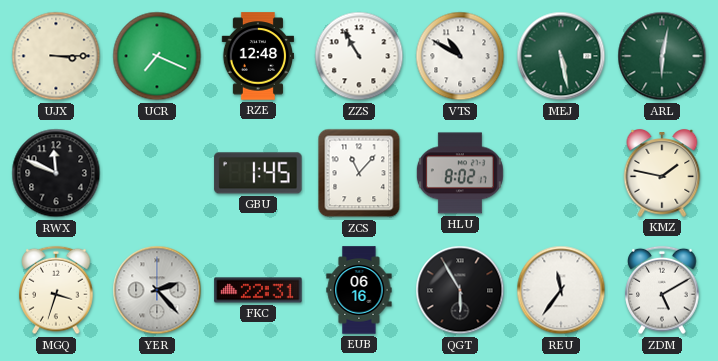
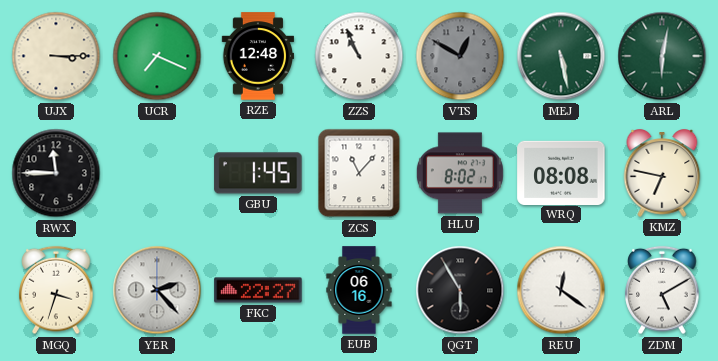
ZZS: 10:55 -> 10:56 (359, 56)
VTS: 10:50 -> 12:50 (460, 56)
VTS dial: white -> grey (460, 56)
RWX: 11:49 -> 11:45 (56, 173)
WRQ: none -> 08:08 (561, 172)
KMZ: 1:47 -> 6:47 (662, 173)
FKC: 22:31 -> 22:27 (258, 290)
REU: 11:36 -> 12:21 (561, 290)
